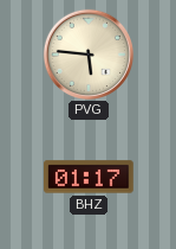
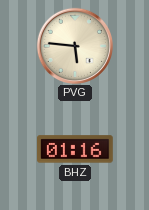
BHZ: 01:17 -> 01:16 (75, 149)
